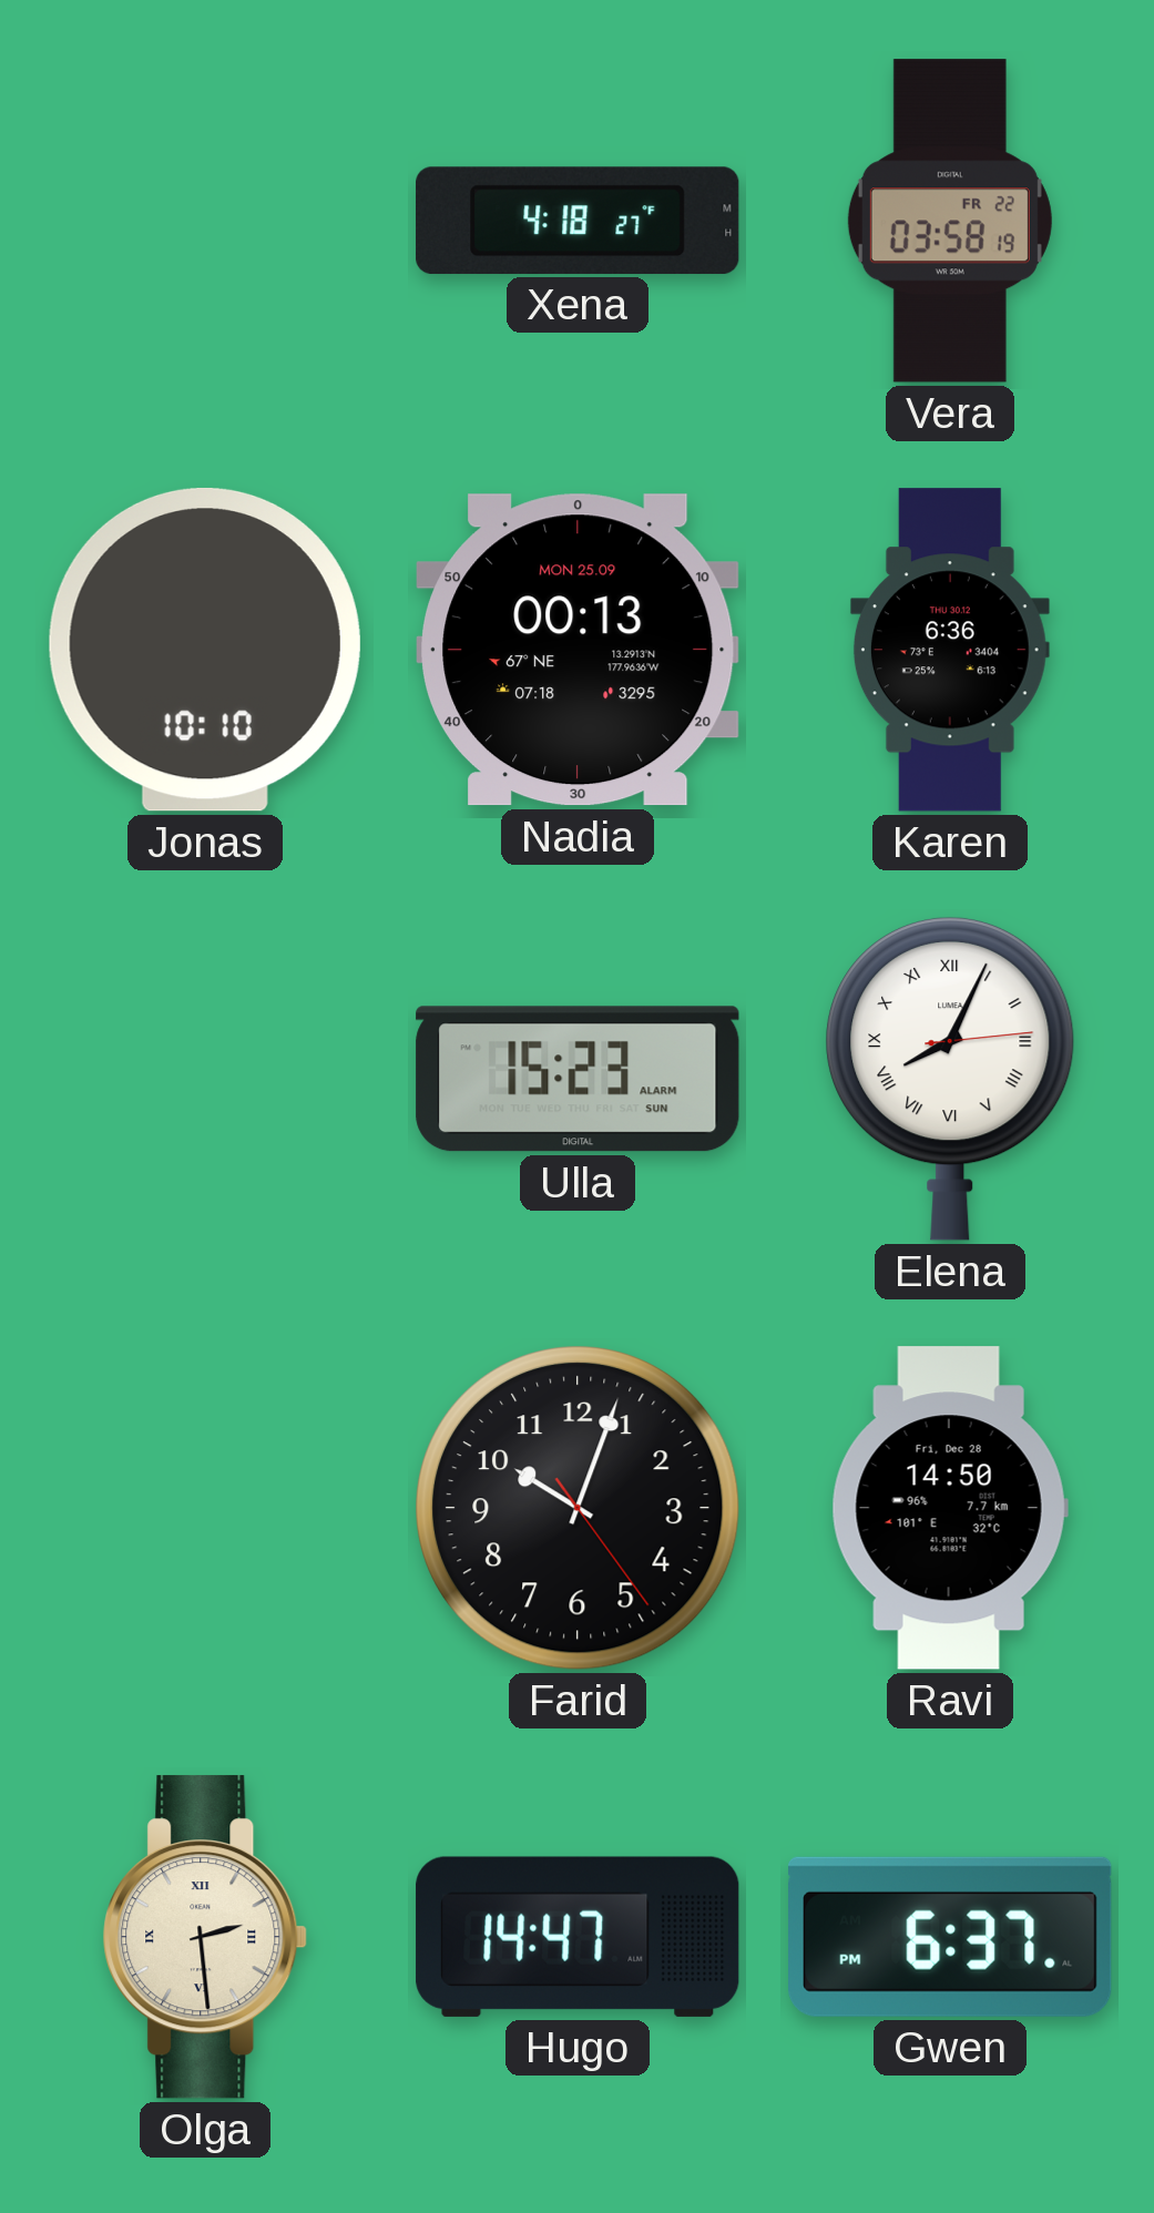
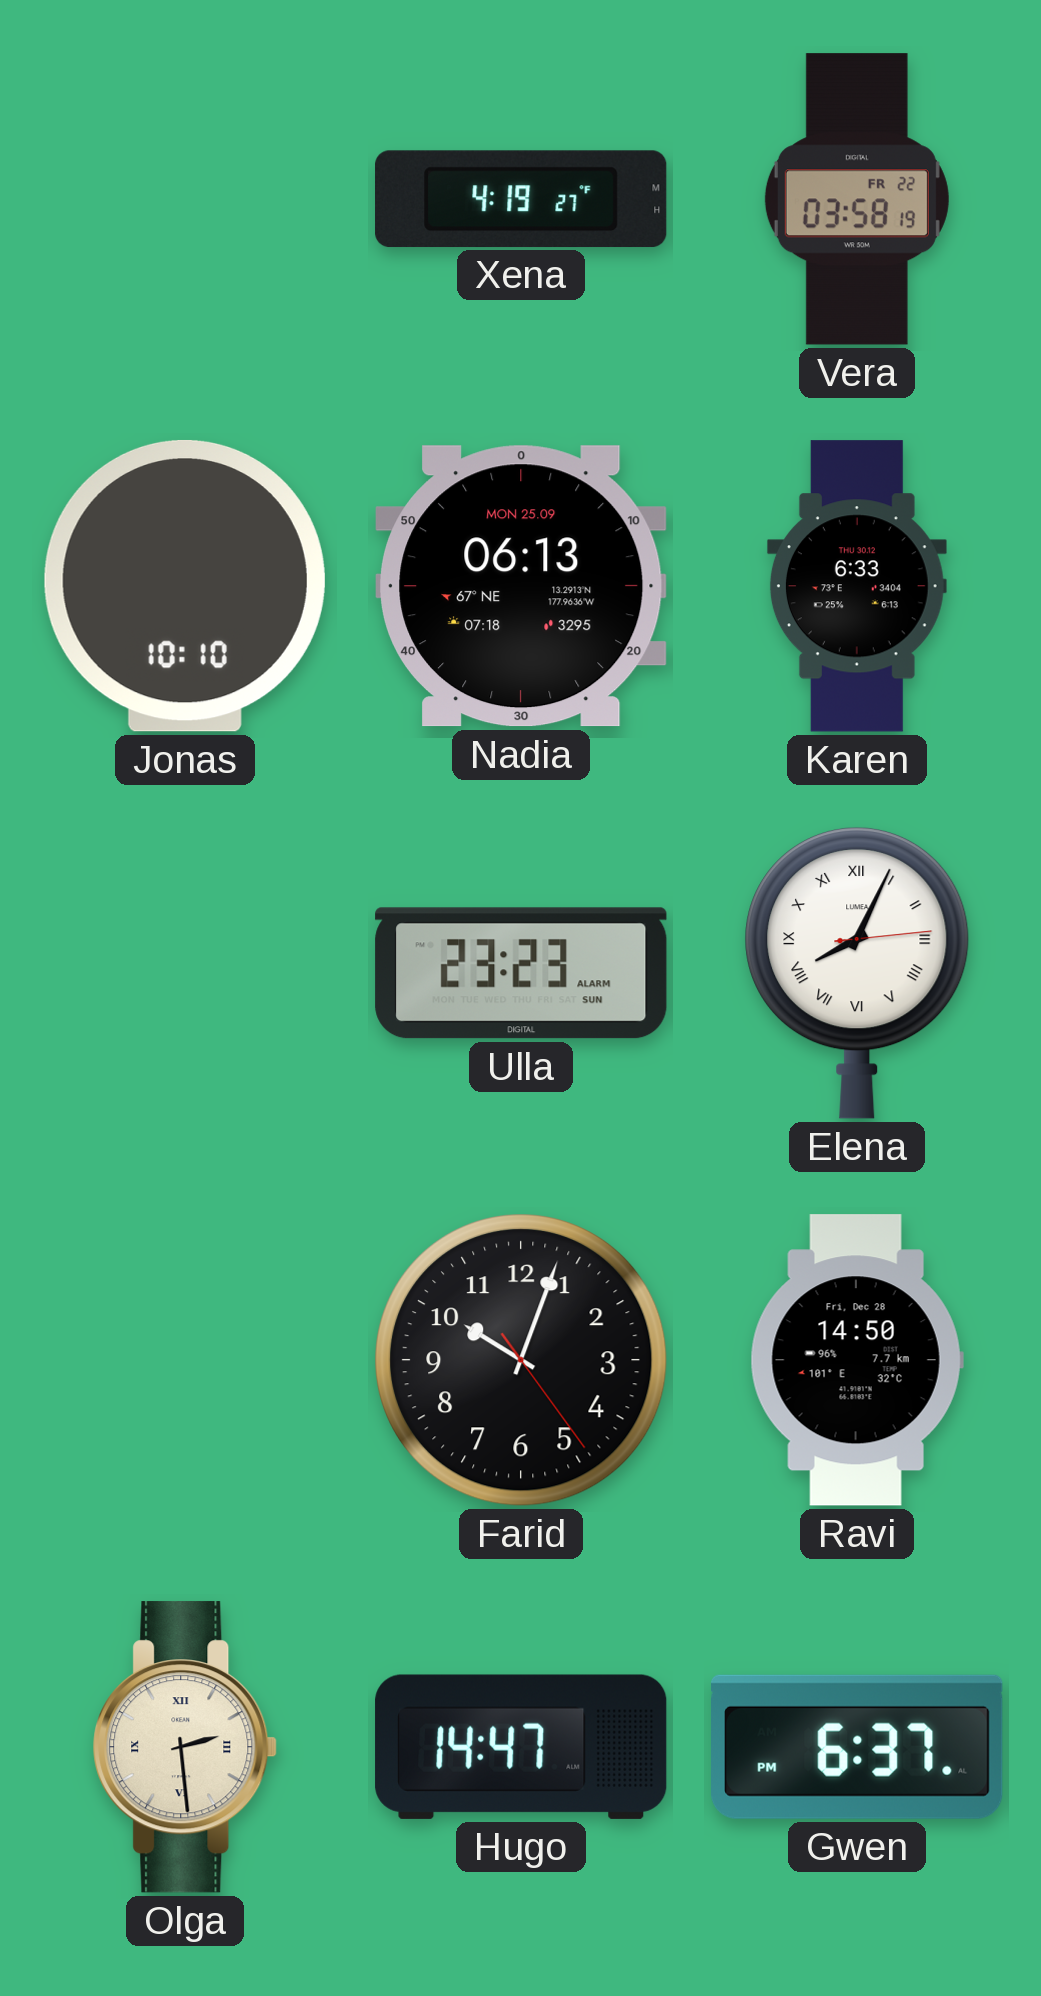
Xena: 4:18 -> 4:19 (521, 199)
Nadia: 00:13 -> 06:13 (521, 586)
Karen: 6:36 -> 6:33 (857, 586)
Ulla: 15:23 -> 23:23 (521, 973)
